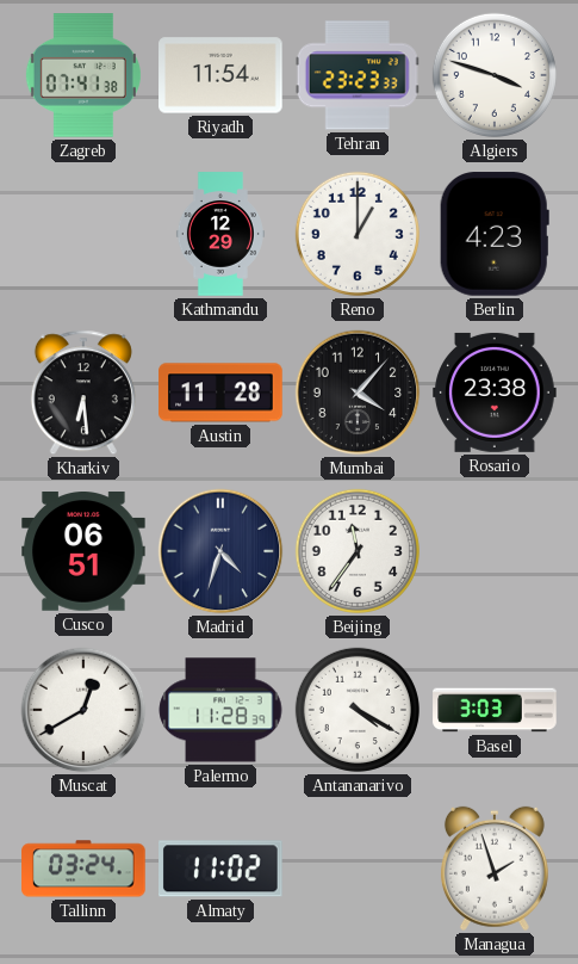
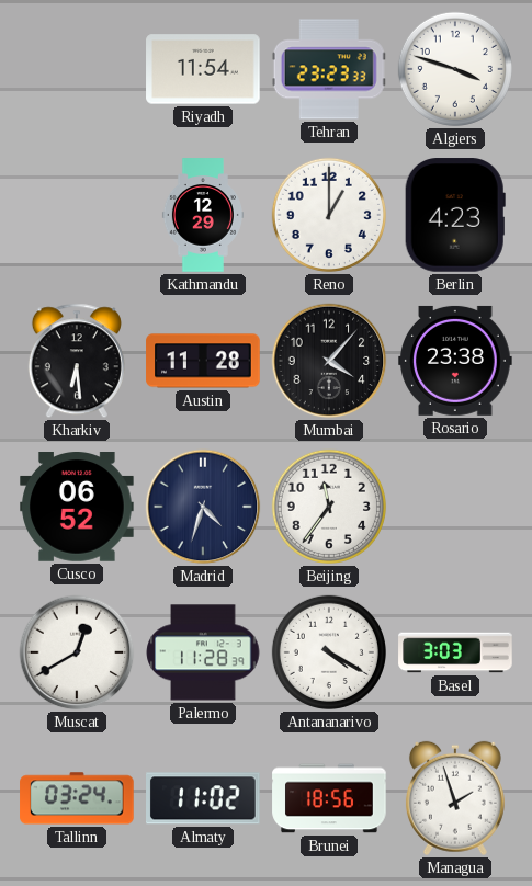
Zagreb: 07:41 -> none (83, 75)
Cusco: 06:51 -> 06:52 (77, 508)
Brunei: none -> 18:56 (329, 798)
